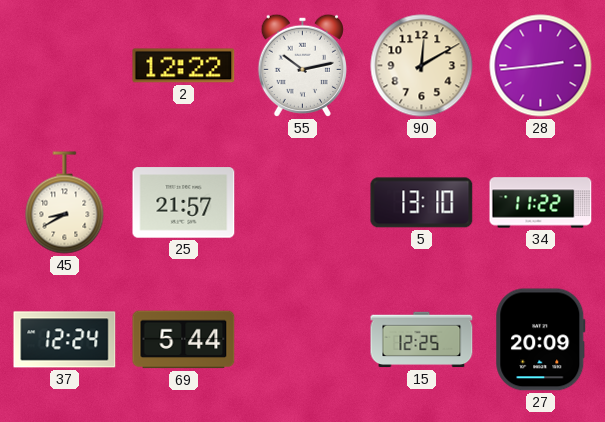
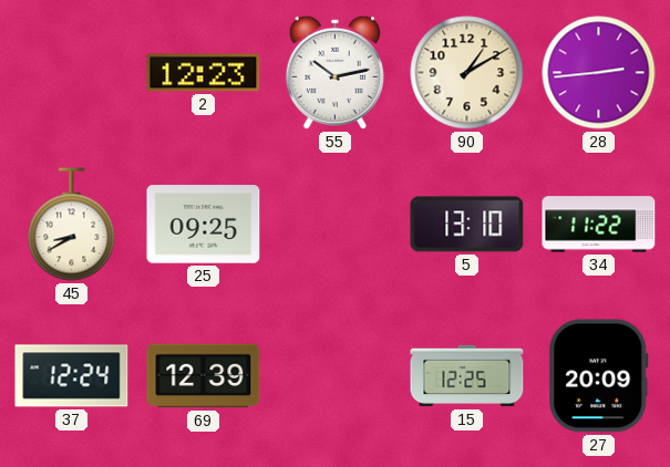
2: 12:22 -> 12:23 (204, 73)
90: 12:10 -> 1:10 (467, 73)
25: 21:57 -> 09:25 (204, 225)
69: 5:44 -> 12:39 (204, 376)
